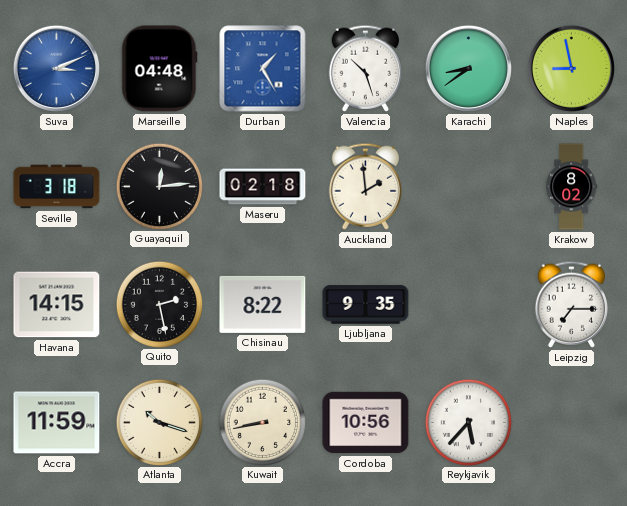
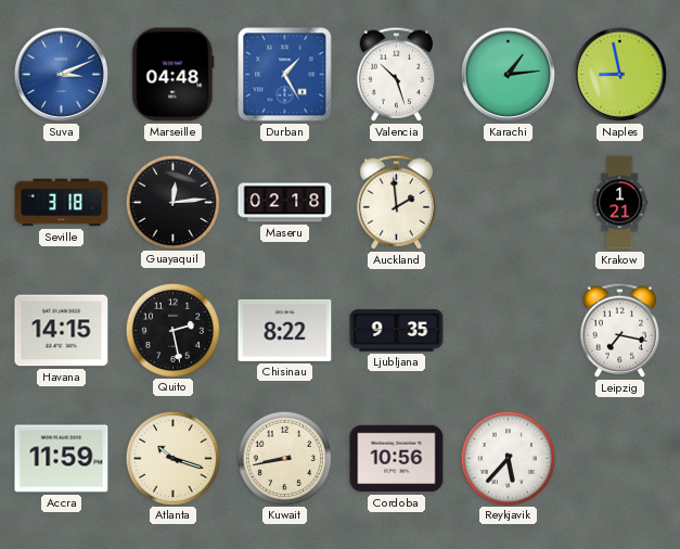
Karachi: 8:39 -> 1:14 (508, 74)
Krakow: 8:02 -> 1:21 (620, 203)
Leipzig: 7:15 -> 7:17 (620, 330)
